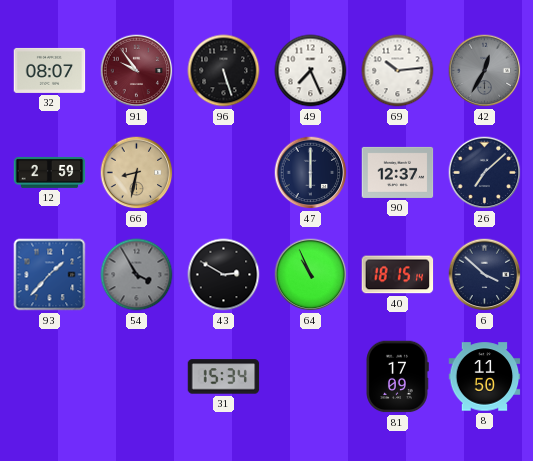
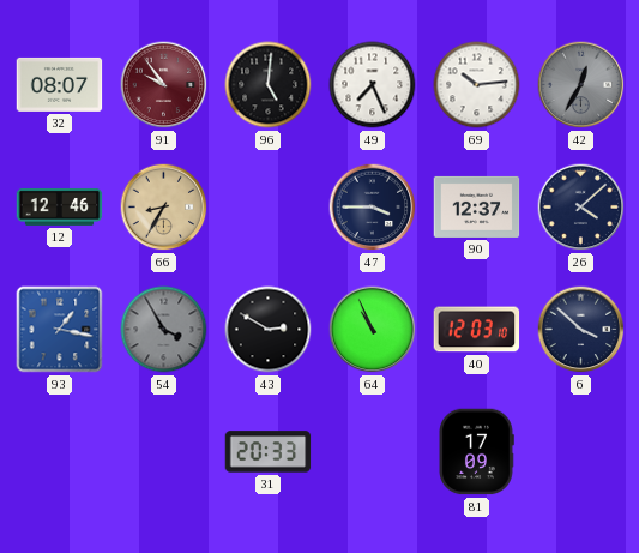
96: 5:27 -> 5:01 (269, 85)
12: 2:59 -> 12:46 (60, 206)
66: 8:32 -> 8:35 (164, 208)
47: 6:00 -> 3:45 (373, 208)
26: 7:08 -> 4:08 (581, 208)
93: 1:37 -> 1:17 (60, 330)
40: 18:15 -> 12:03 (477, 330)
31: 15:34 -> 20:33 (269, 452)
8: 11:50 -> none (485, 377)
